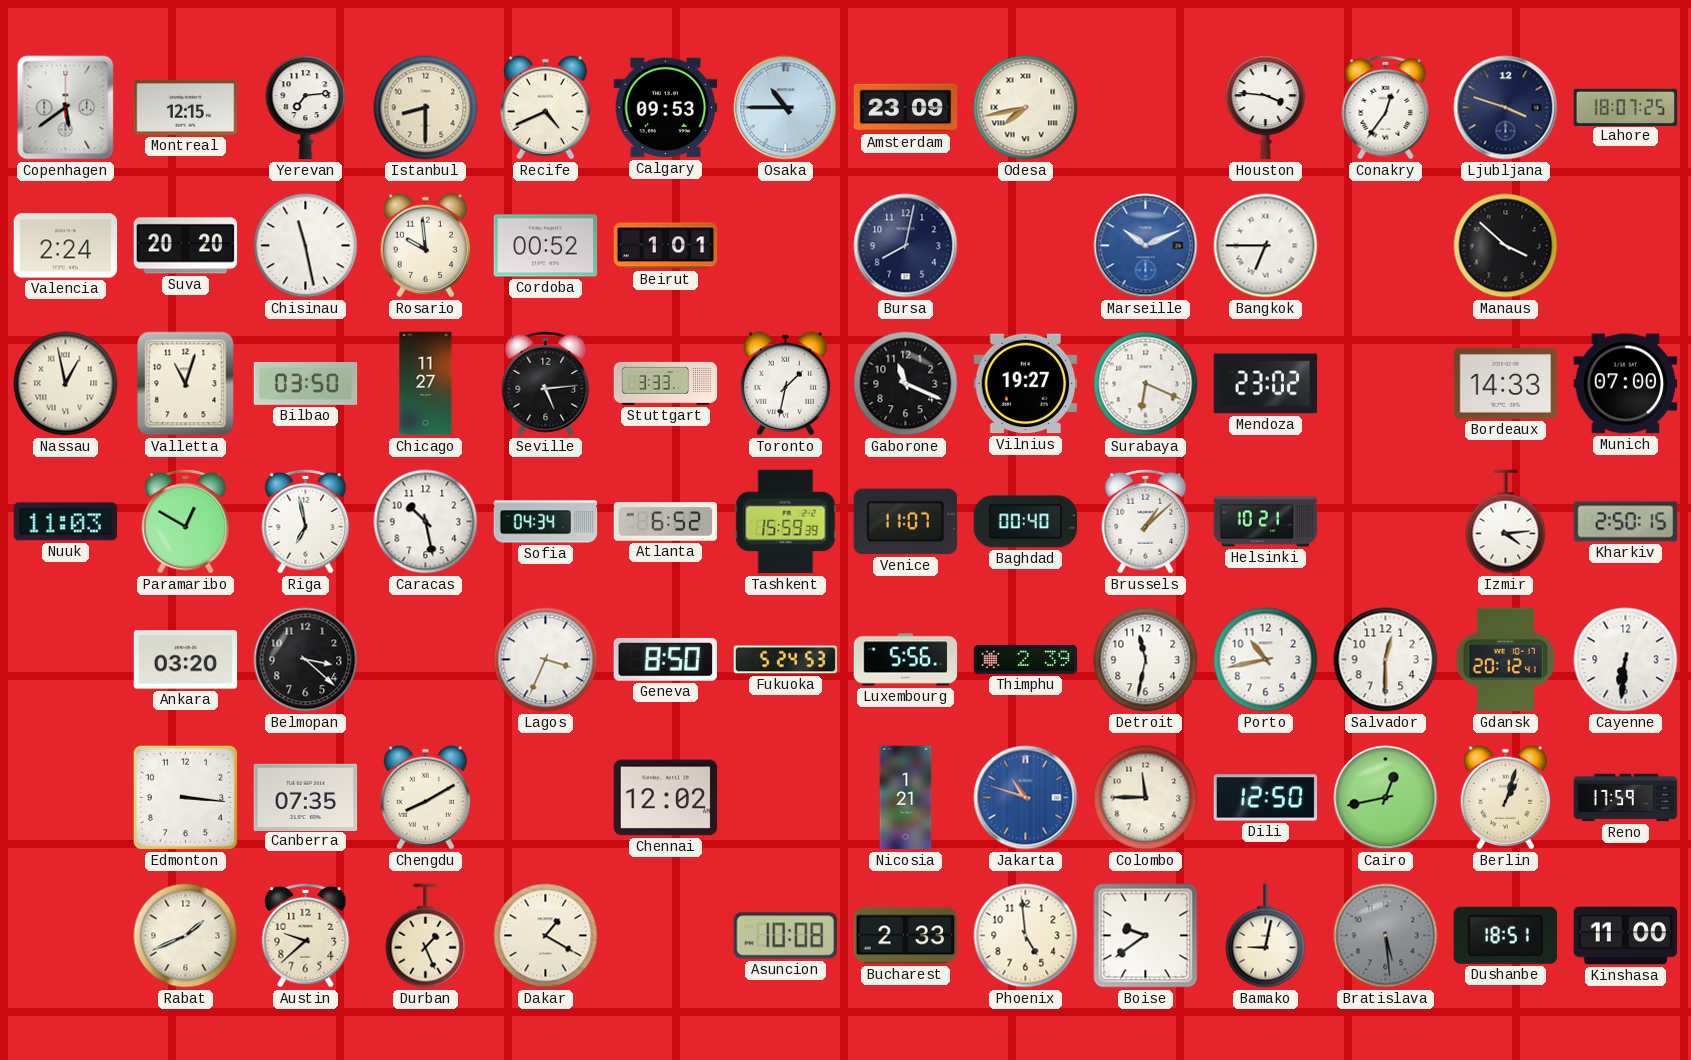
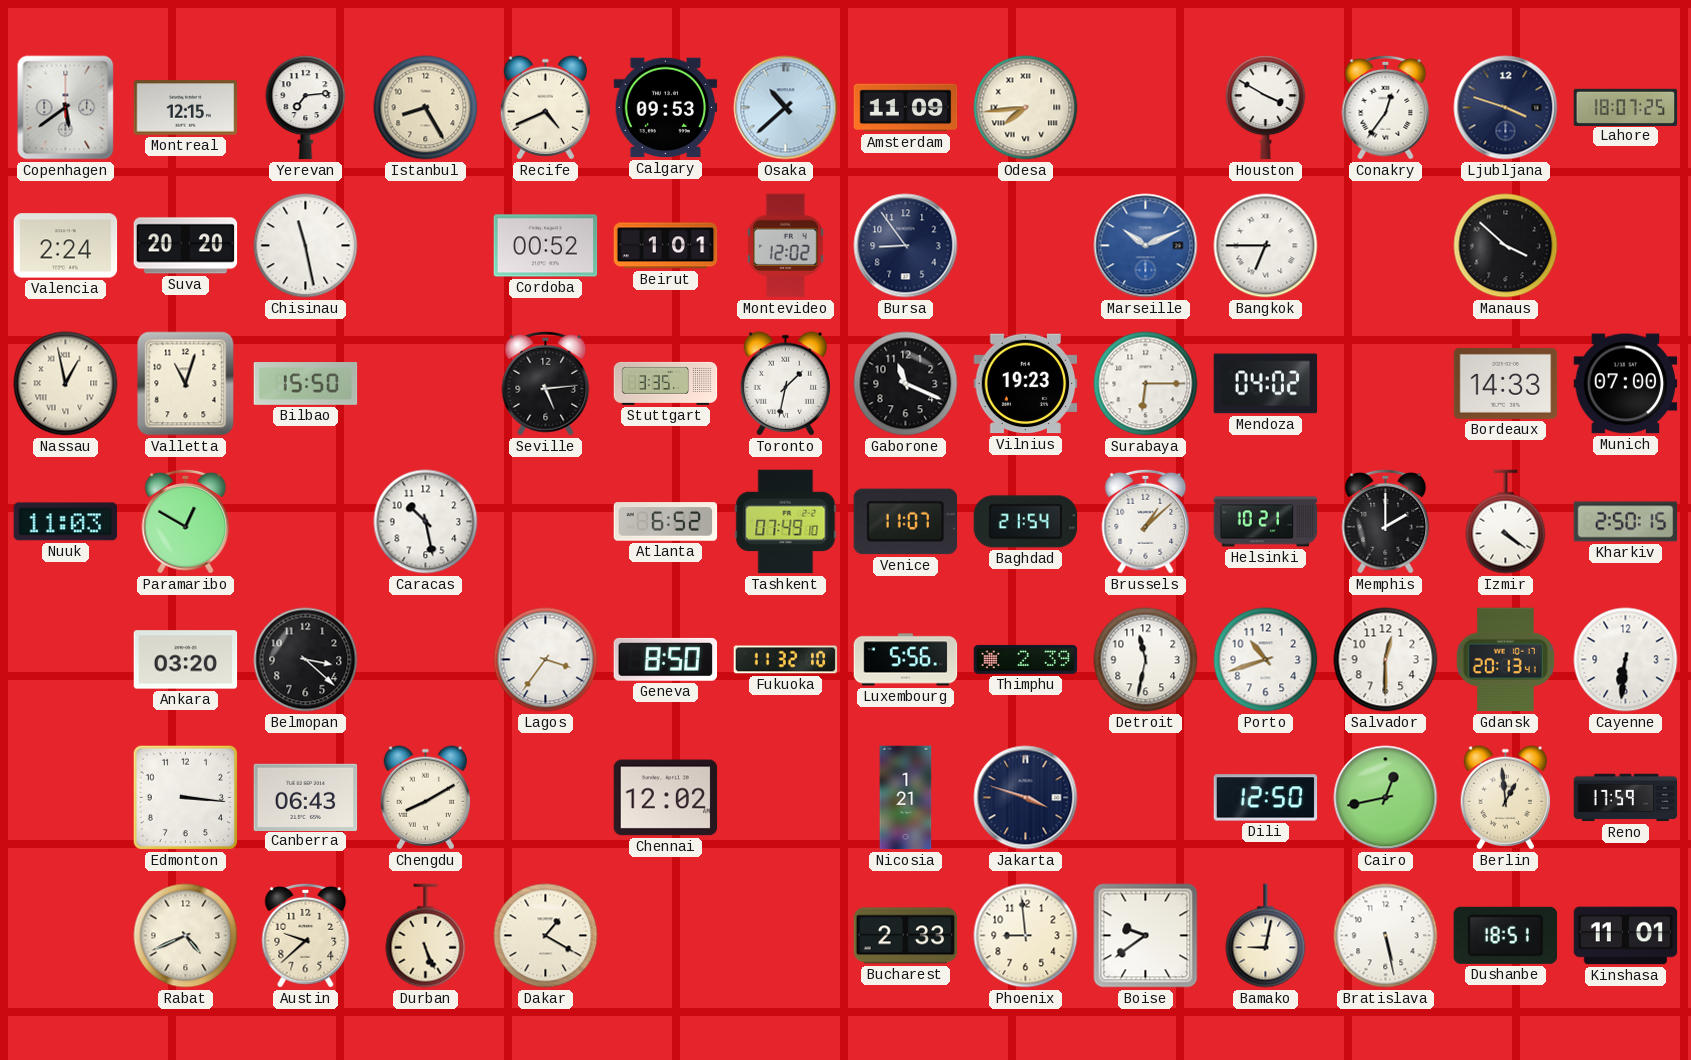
Istanbul: 8:30 -> 8:25 (426, 108)
Osaka: 10:45 -> 10:38 (786, 108)
Amsterdam: 23:09 -> 11:09 (906, 108)
Odesa: 7:43 -> 7:44 (1026, 108)
Houston: 3:46 -> 3:50 (1266, 108)
Rosario: 9:59 -> none (425, 246)
Montevideo: none -> 12:02 (785, 246)
Bursa: 8:02 -> 8:54 (906, 246)
Bilbao: 03:50 -> 15:50 (306, 384)
Chicago: 11:27 -> none (426, 384)
Stuttgart: 3:33 -> 3:35 (666, 383)
Vilnius: 19:27 -> 19:23 (1026, 384)
Surabaya: 6:19 -> 6:15 (1146, 384)
Mendoza: 23:02 -> 04:02 (1266, 384)
Riga: 6:58 -> none (306, 521)
Sofia: 04:34 -> none (546, 522)
Tashkent: 15:59 -> 07:49 (786, 522)
Baghdad: 00:40 -> 21:54 (1026, 522)
Memphis: none -> 2:00 (1386, 521)
Izmir: 4:14 -> 4:21 (1506, 522)
Lagos: 3:34 -> 3:36 (546, 660)
Fukuoka: 5:24 -> 11:32 (786, 660)
Porto: 10:43 -> 10:42 (1266, 660)
Gdansk: 20:12 -> 20:13 (1505, 660)
Canberra: 07:35 -> 06:43 (306, 797)
Jakarta: 10:48 -> 3:48 (1026, 798)
Jakarta dial: blue -> navy (1026, 798)
Colombo: 11:45 -> none (1146, 798)
Berlin: 1:03 -> 12:59 (1505, 798)
Rabat: 1:41 -> 4:41 (186, 936)
Durban: 1:26 -> 5:26 (426, 936)
Asuncion: 10:08 -> none (786, 936)
Phoenix: 4:59 -> 8:59 (1026, 936)
Bratislava: 5:29 -> 5:28 (1386, 936)
Bratislava dial: grey -> white (1386, 936)
Kinshasa: 11:00 -> 11:01 (1626, 936)
